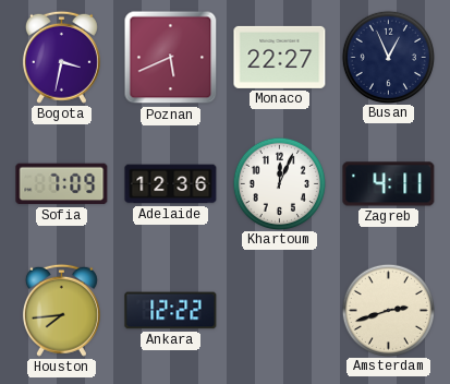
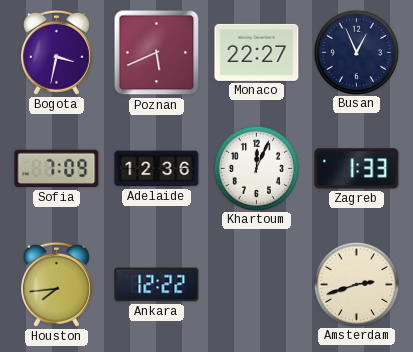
Zagreb: 4:11 -> 1:33 (357, 169)
